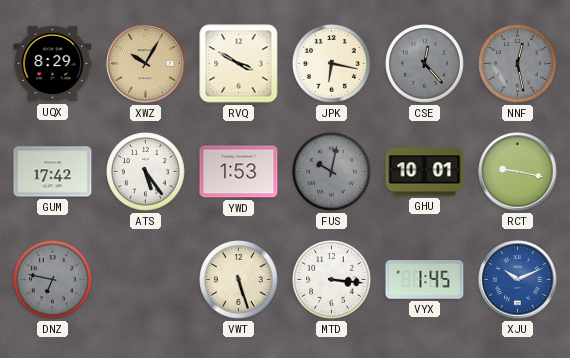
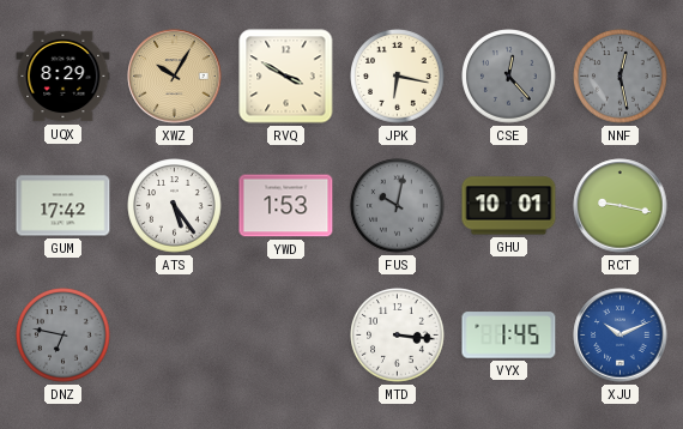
VWT: 5:27 -> none (239, 280)
